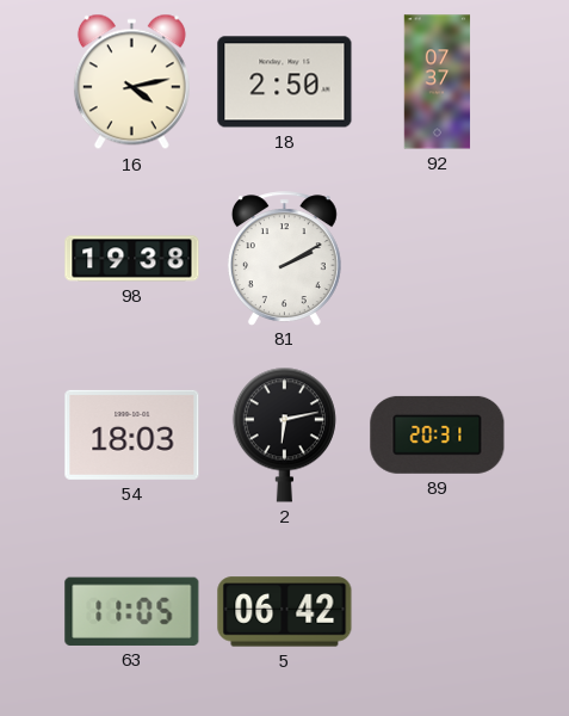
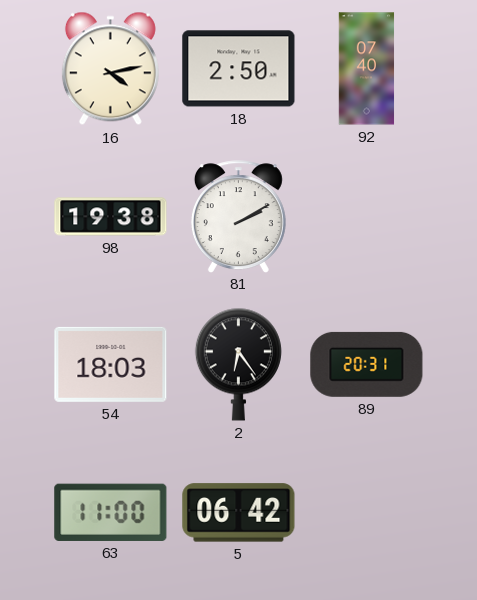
92: 07:37 -> 07:40 (367, 69)
2: 6:13 -> 6:24 (238, 364)
63: 11:05 -> 11:00 (111, 512)
